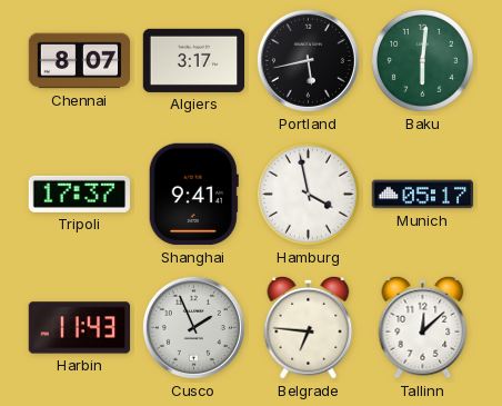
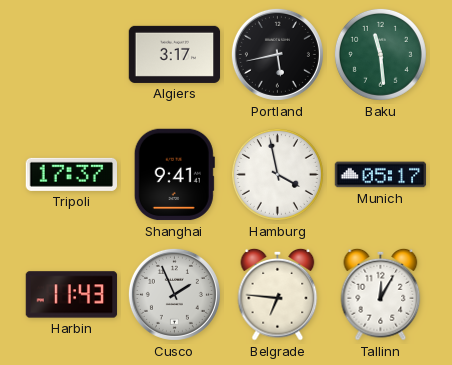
Chennai: 8:07 -> none (80, 61)
Baku: 6:01 -> 11:29 (380, 54)
Tallinn: 12:08 -> 12:05 (381, 294)
